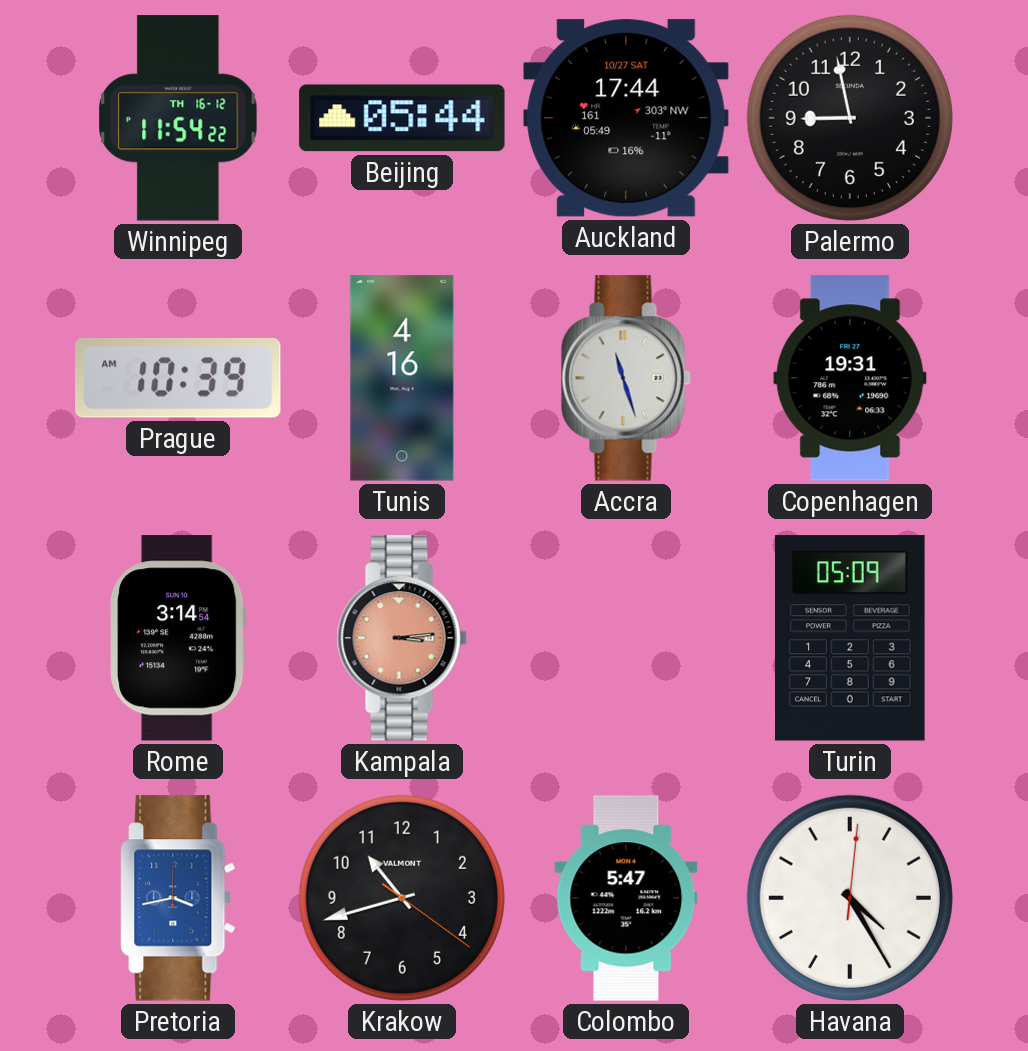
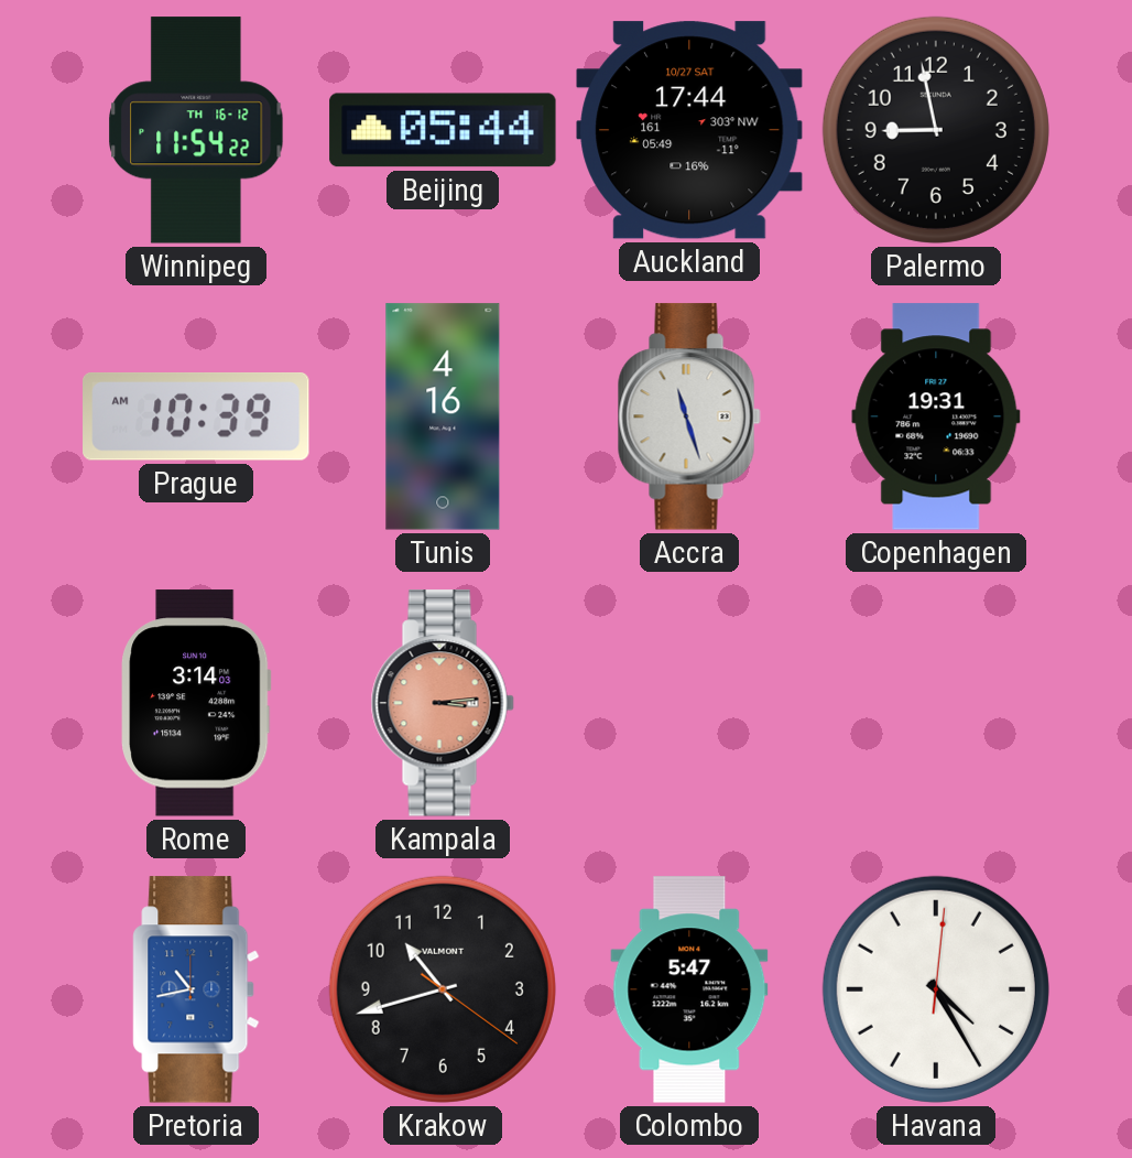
Rome: 3:14:54 -> 3:14:03 (196, 703)
Turin: 05:09 -> none (850, 638)
Pretoria: 3:43 -> 10:43 (196, 989)
